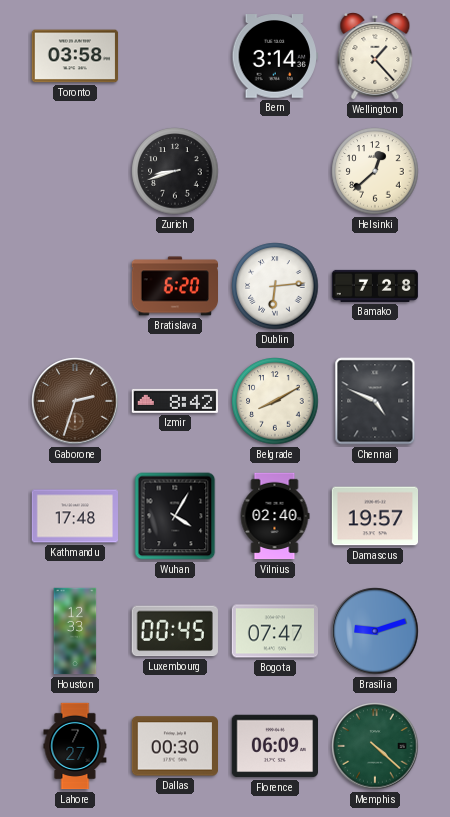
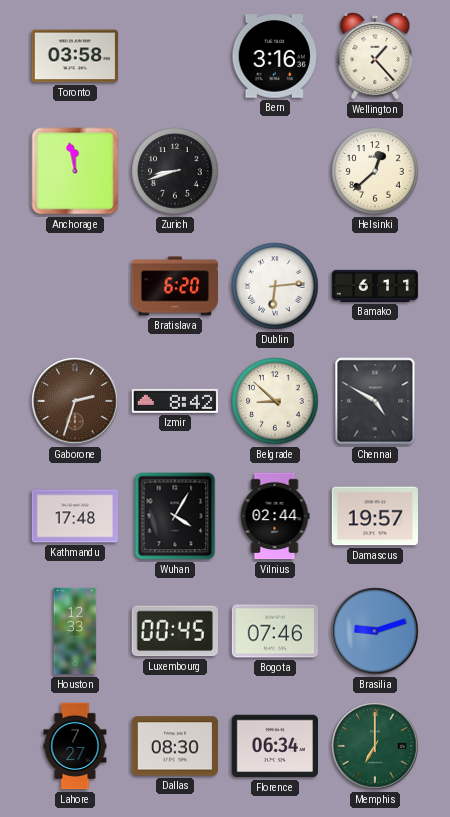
Bern: 3:14 -> 3:16 (274, 56)
Anchorage: none -> 11:58 (75, 171)
Bamako: 7:28 -> 6:11 (375, 286)
Belgrade: 8:10 -> 8:52 (275, 401)
Chennai: 4:49 -> 4:50 (375, 401)
Vilnius: 02:40 -> 02:44 (275, 516)
Bogota: 07:47 -> 07:46 (274, 631)
Dallas: 00:30 -> 08:30 (174, 746)
Florence: 06:09 -> 06:34 (274, 746)
Memphis: 4:22 -> 7:00 (375, 746)
